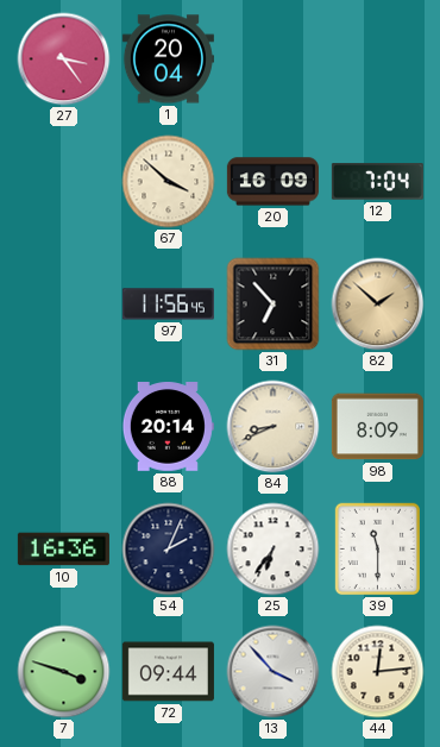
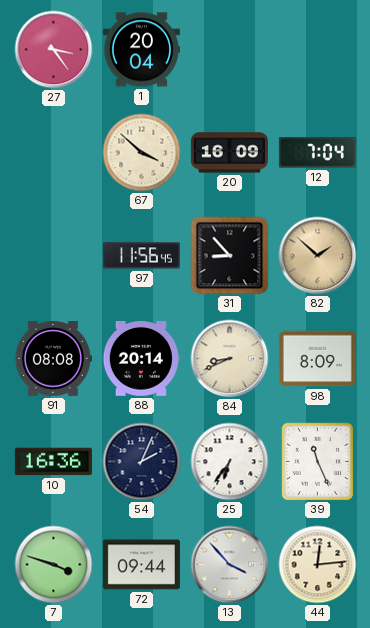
31: 6:53 -> 8:53 (230, 256)
91: none -> 08:08 (53, 358)
39: 11:30 -> 11:26 (318, 462)
